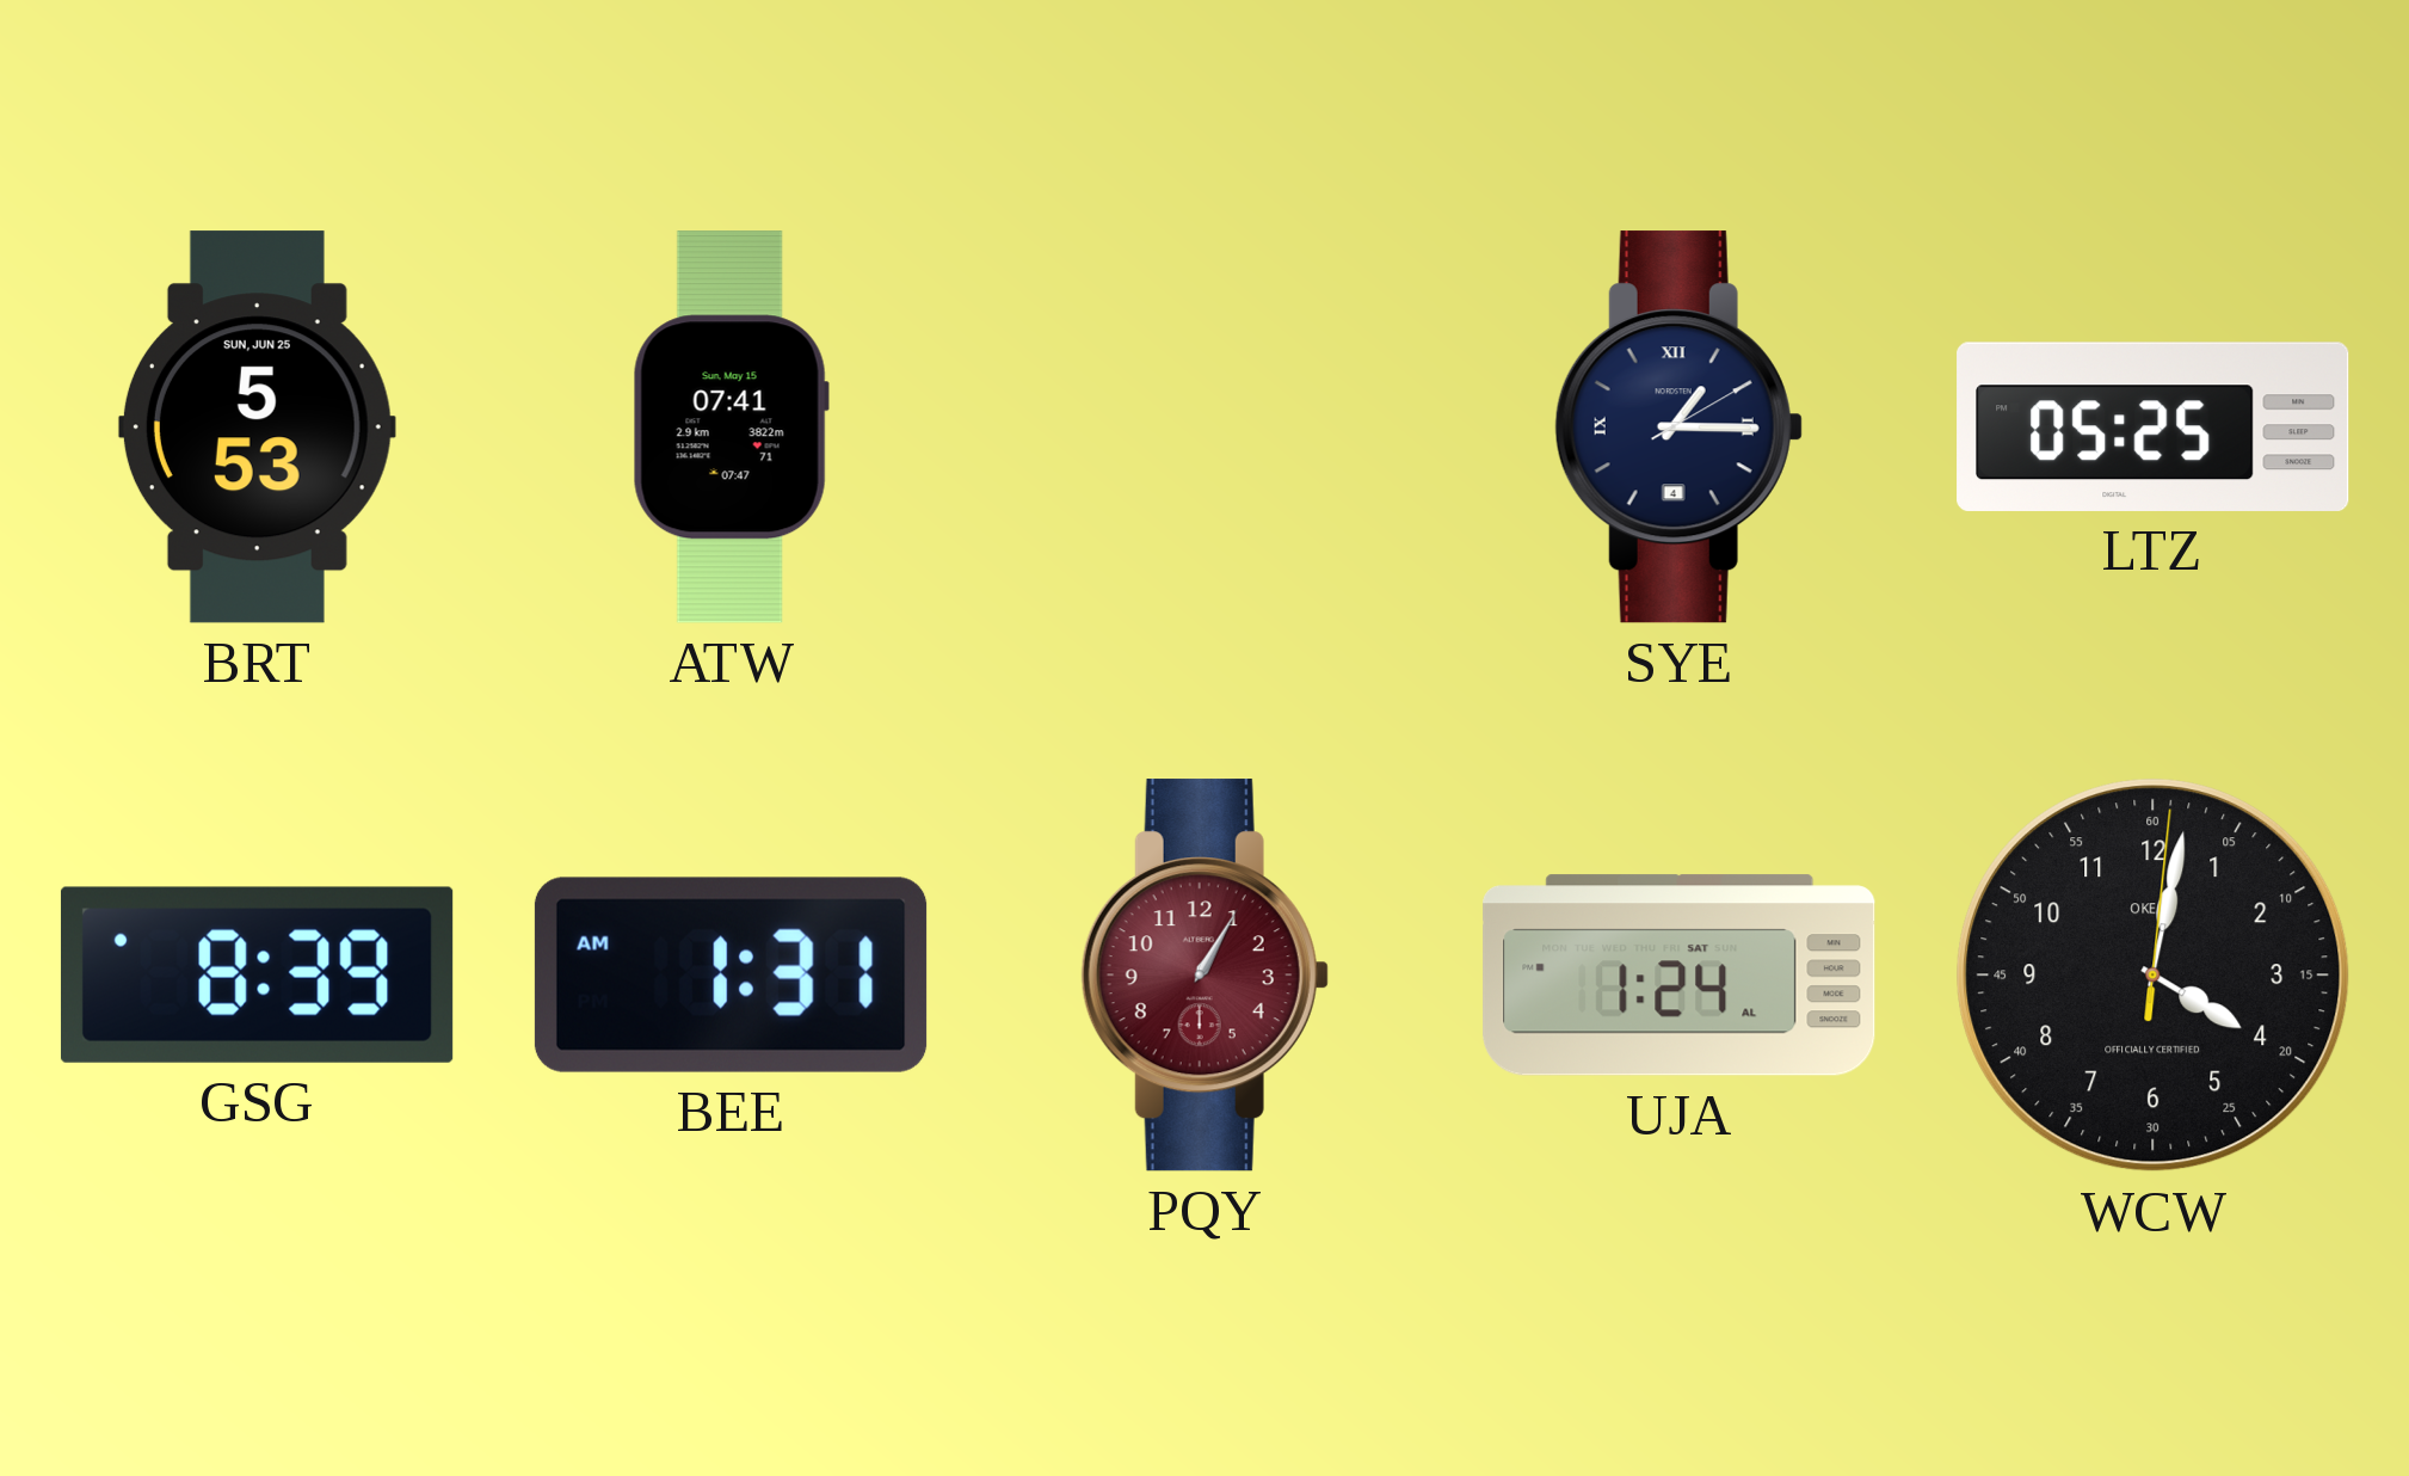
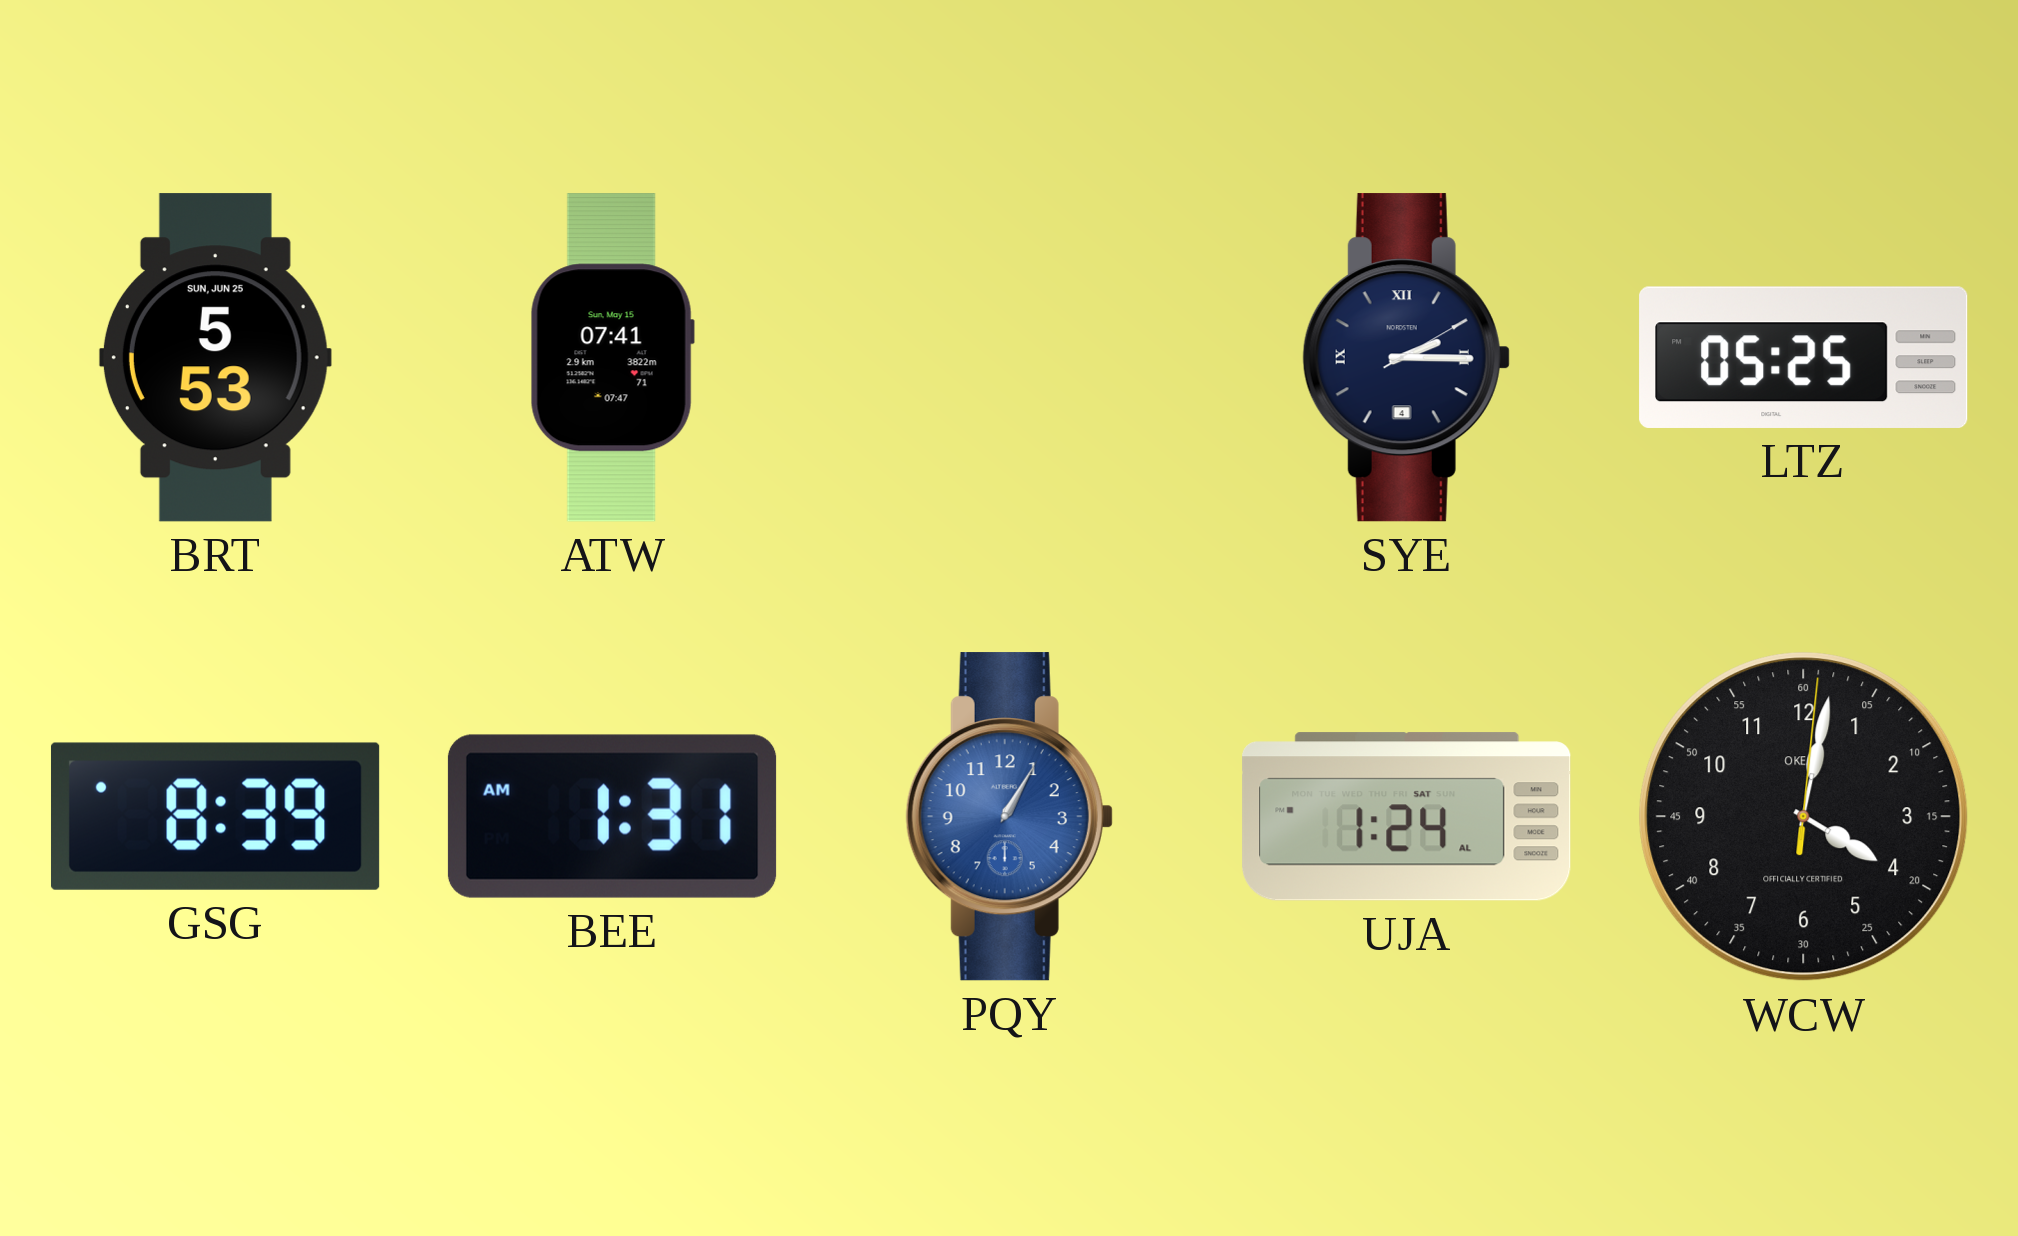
SYE: 1:15 -> 2:15 (1406, 358)
PQY dial: burgundy -> blue (1009, 817)
